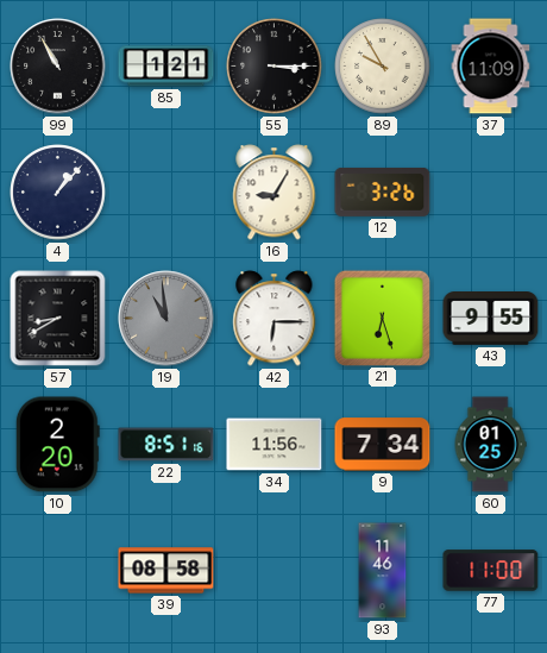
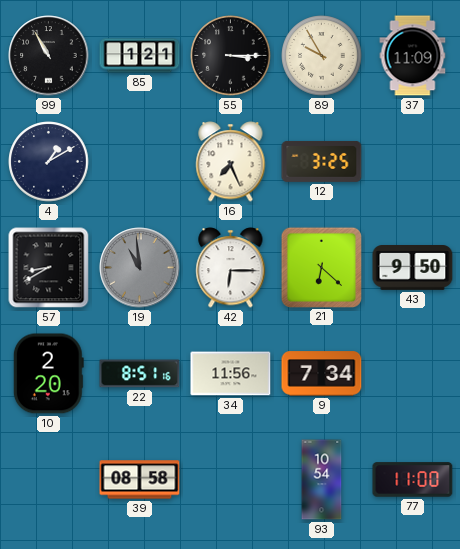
4: 1:07 -> 1:10 (49, 162)
16: 9:05 -> 7:26 (231, 162)
12: 3:26 -> 3:25 (322, 161)
21: 6:27 -> 6:22 (321, 267)
43: 9:55 -> 9:50 (413, 268)
60: 01:25 -> none (490, 445)
93: 11:46 -> 10:54 (322, 480)
